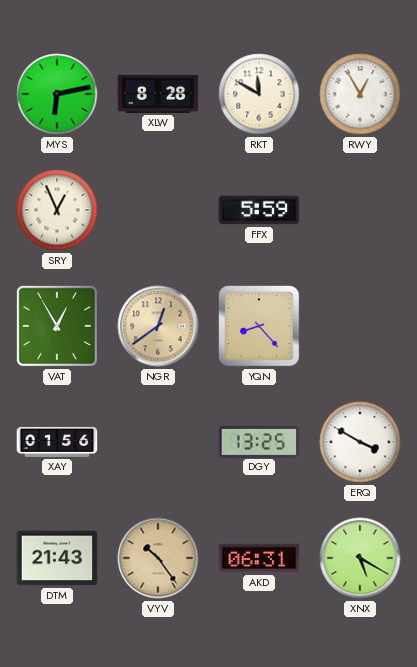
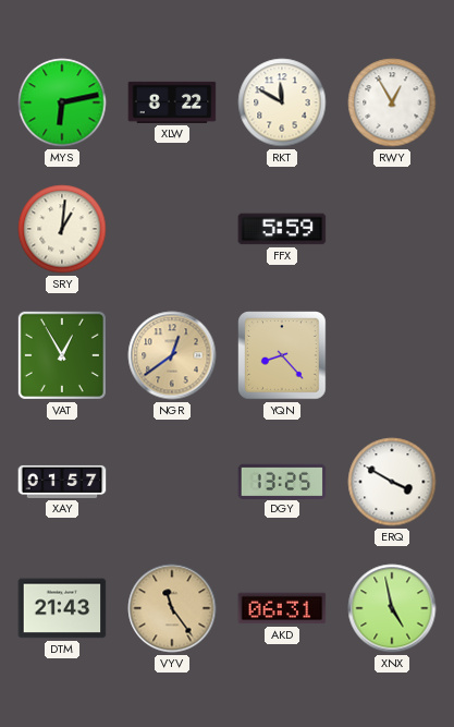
XLW: 8:28 -> 8:22 (172, 102)
SRY: 12:56 -> 1:01 (62, 229)
XAY: 01:56 -> 01:57 (62, 482)
VYV: 10:24 -> 11:24 (172, 608)
XNX: 5:20 -> 4:58 (392, 608)
